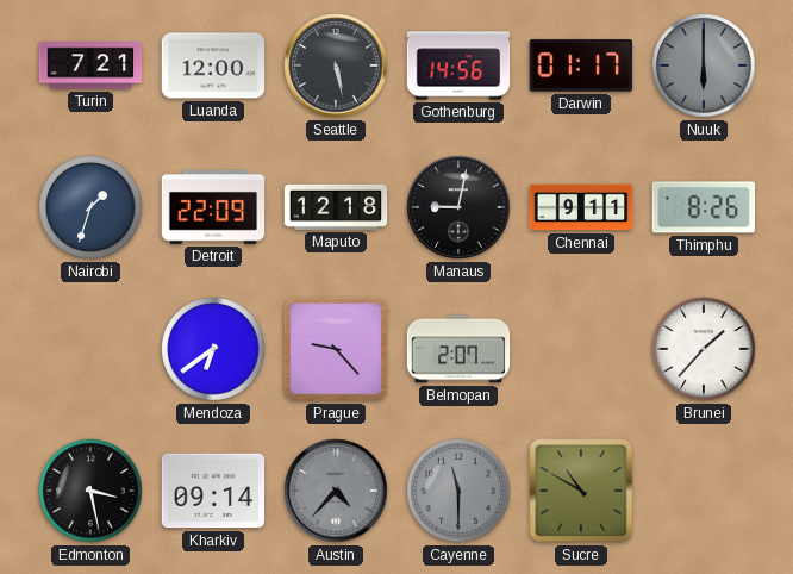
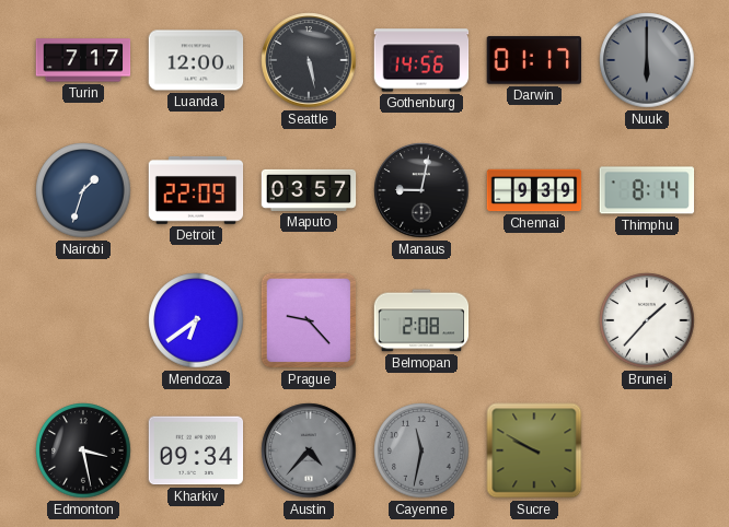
Turin: 7:21 -> 7:17 (83, 60)
Maputo: 12:18 -> 03:57 (309, 190)
Chennai: 9:11 -> 9:39 (534, 190)
Thimphu: 8:26 -> 8:14 (647, 190)
Belmopan: 2:07 -> 2:08 (421, 320)
Kharkiv: 09:14 -> 09:34 (196, 450)
Cayenne: 11:30 -> 11:32 (421, 450)
Sucre: 10:50 -> 9:50 (534, 450)
